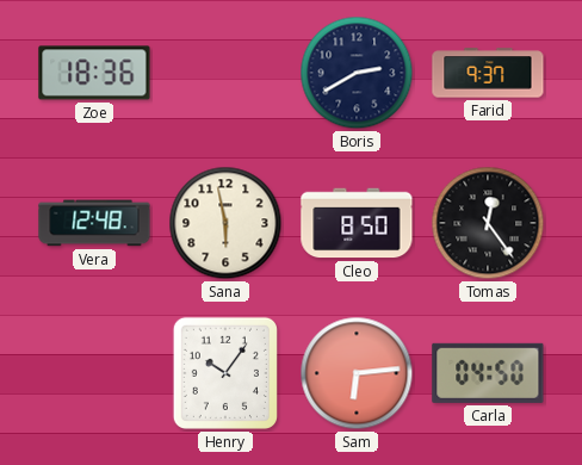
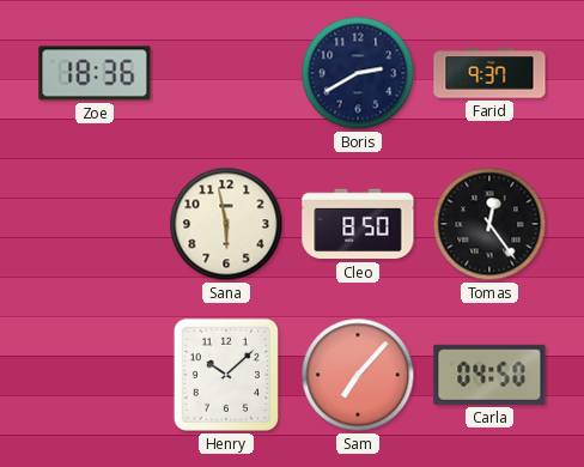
Vera: 12:48 -> none (94, 223)
Henry: 10:06 -> 10:08 (226, 375)
Sam: 6:14 -> 7:07 (358, 375)
